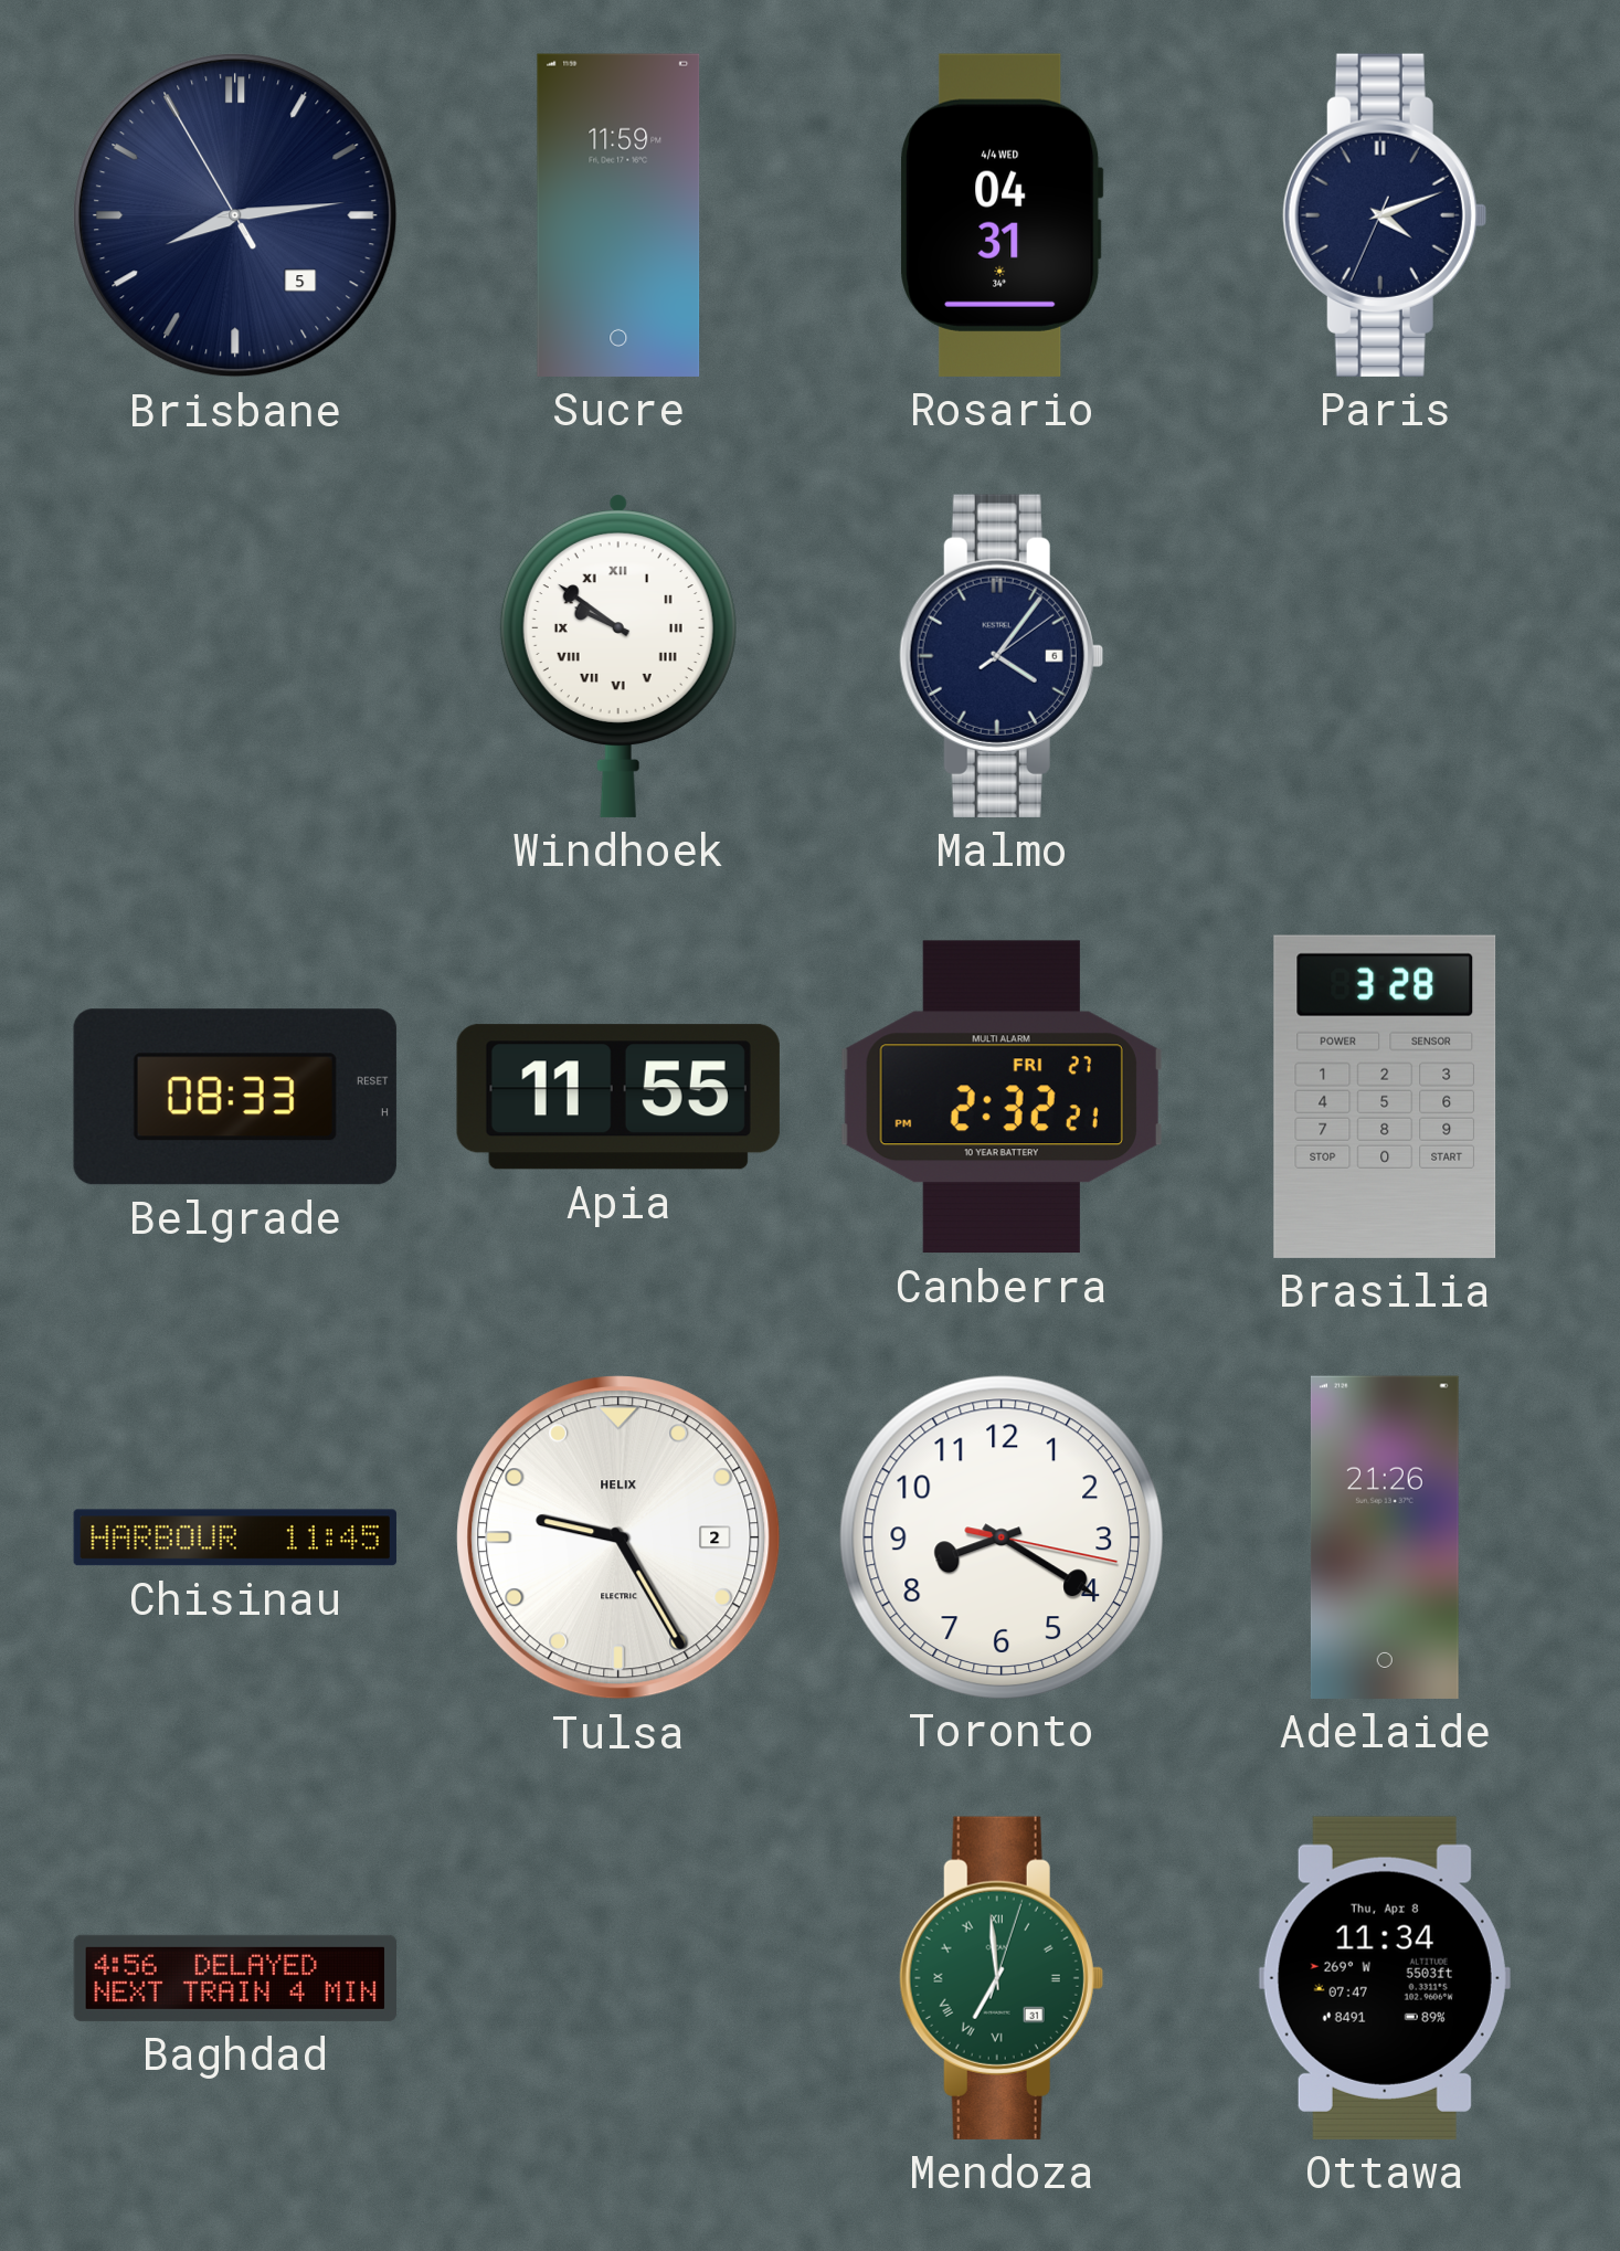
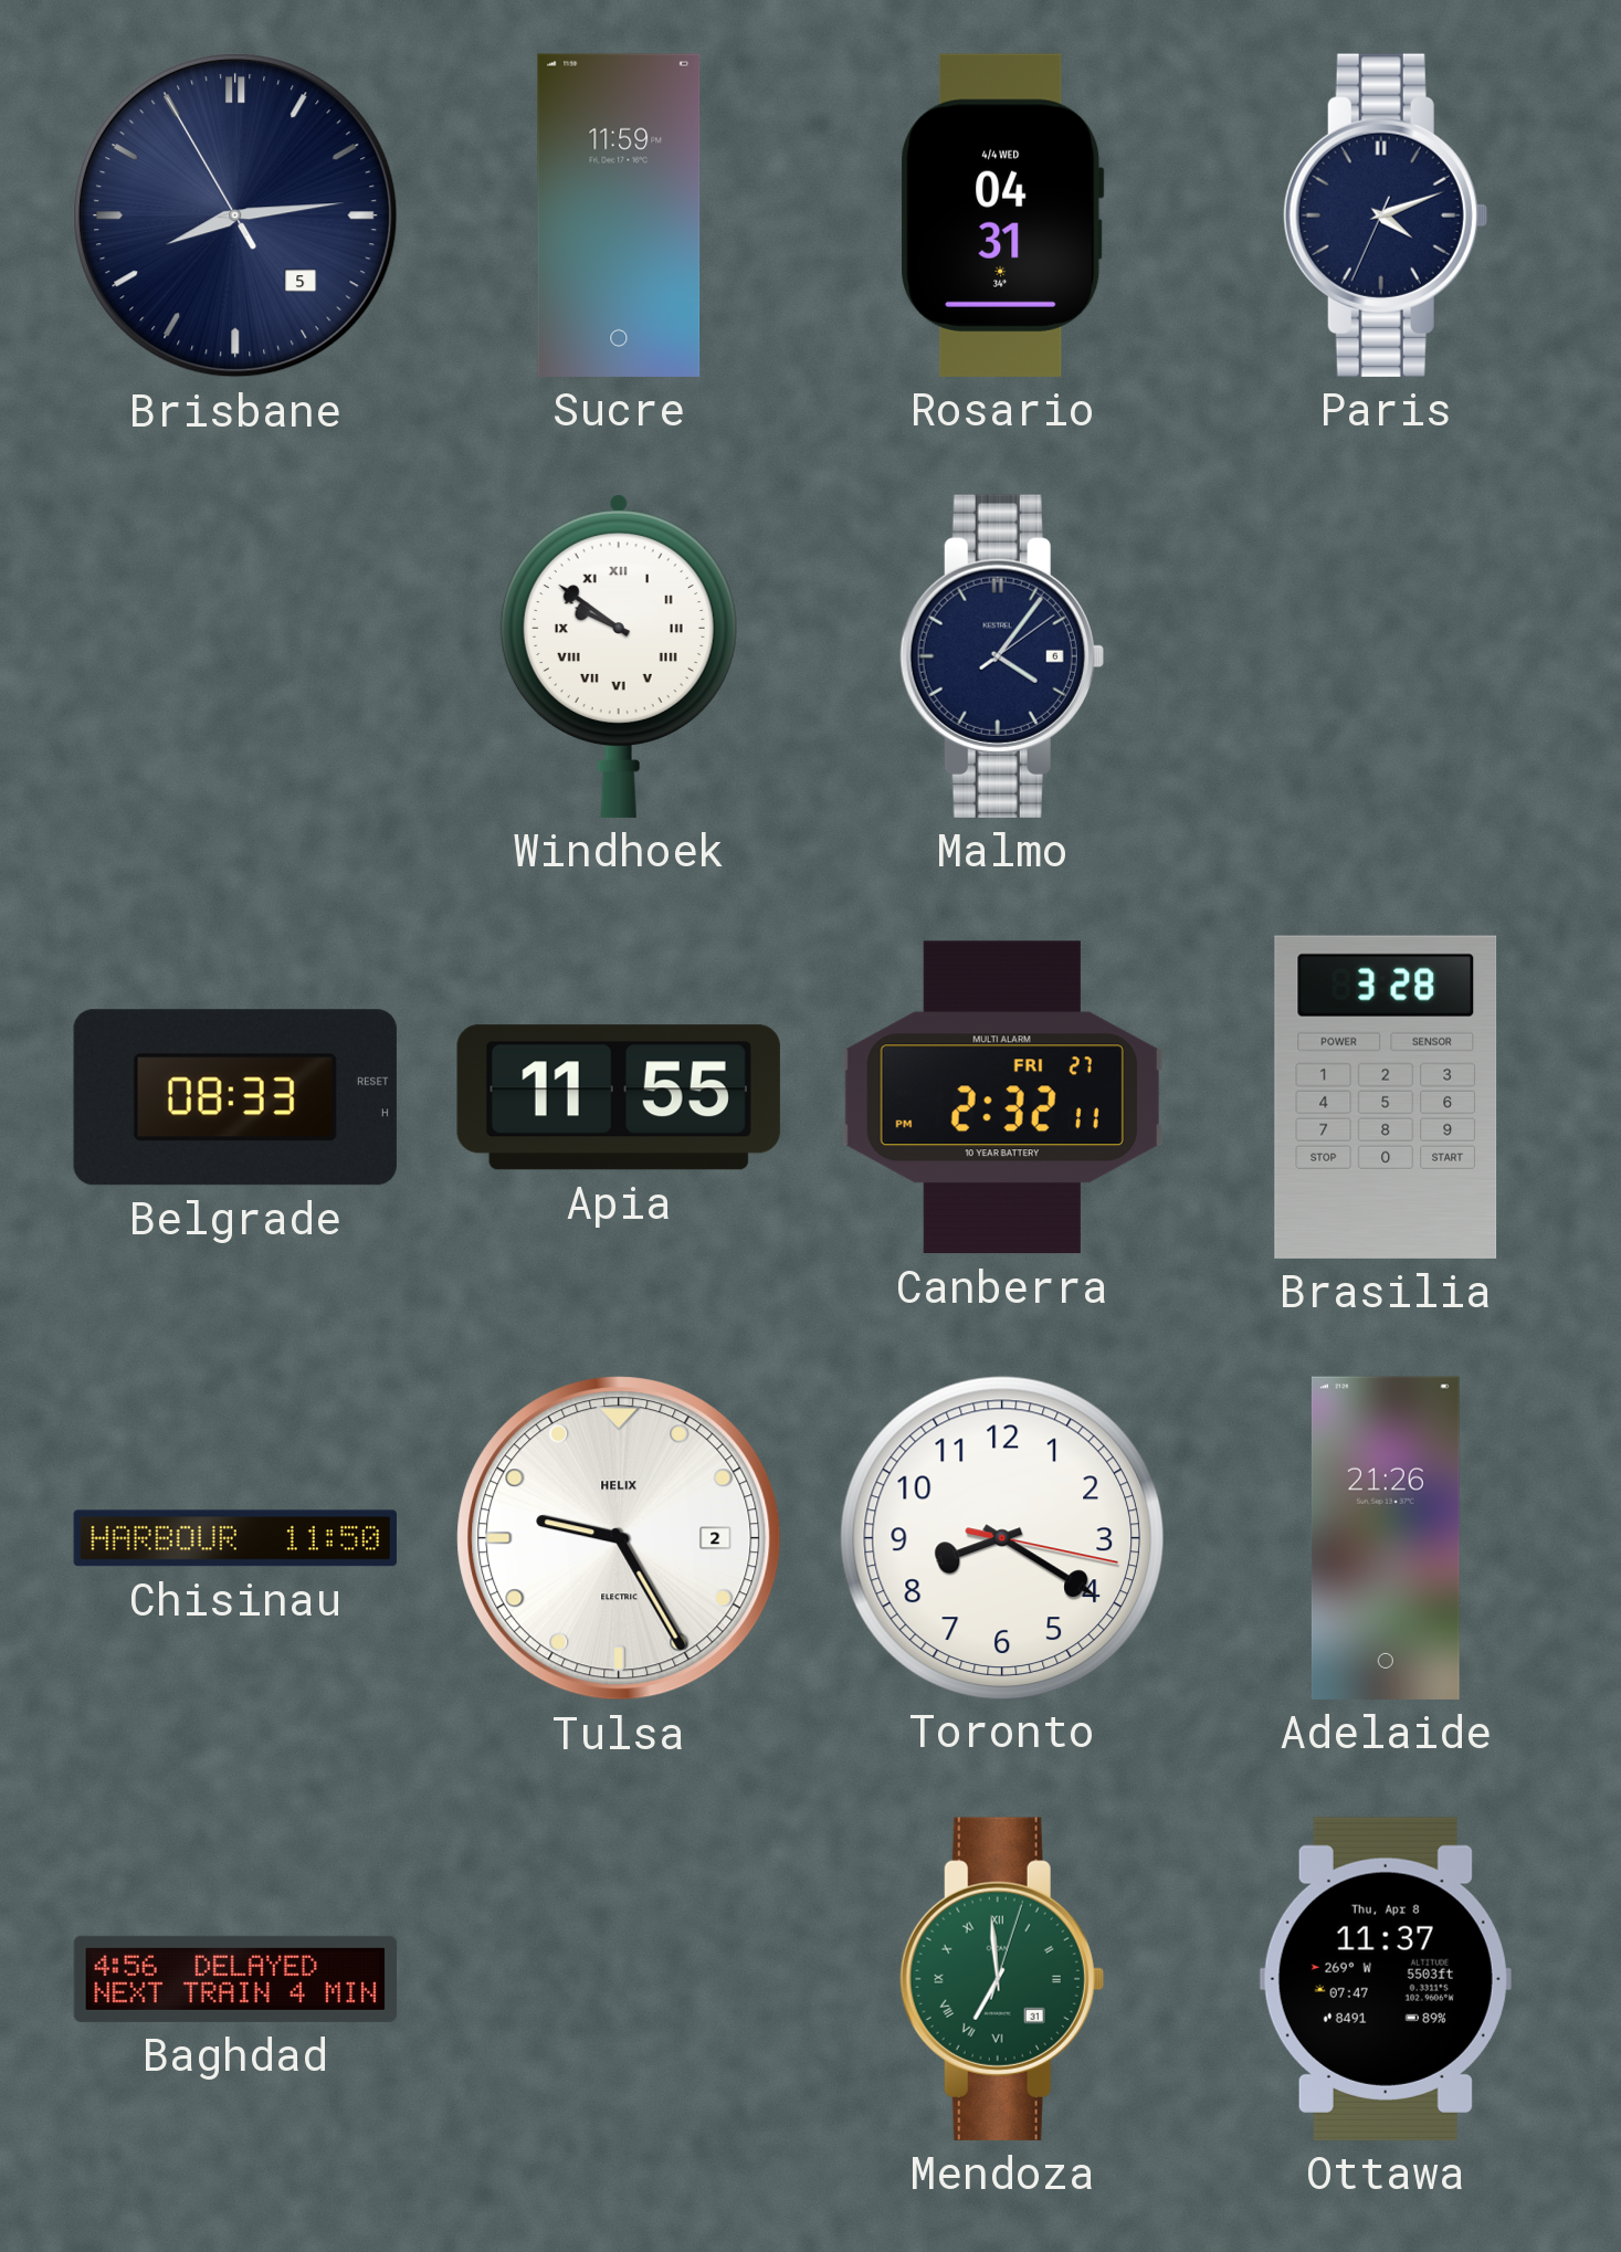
Canberra: 2:32:21 PM -> 2:32:11 PM (1002, 1097)
Chisinau: 11:45 -> 11:50 (235, 1538)
Ottawa: 11:34 -> 11:37 (1386, 1979)
